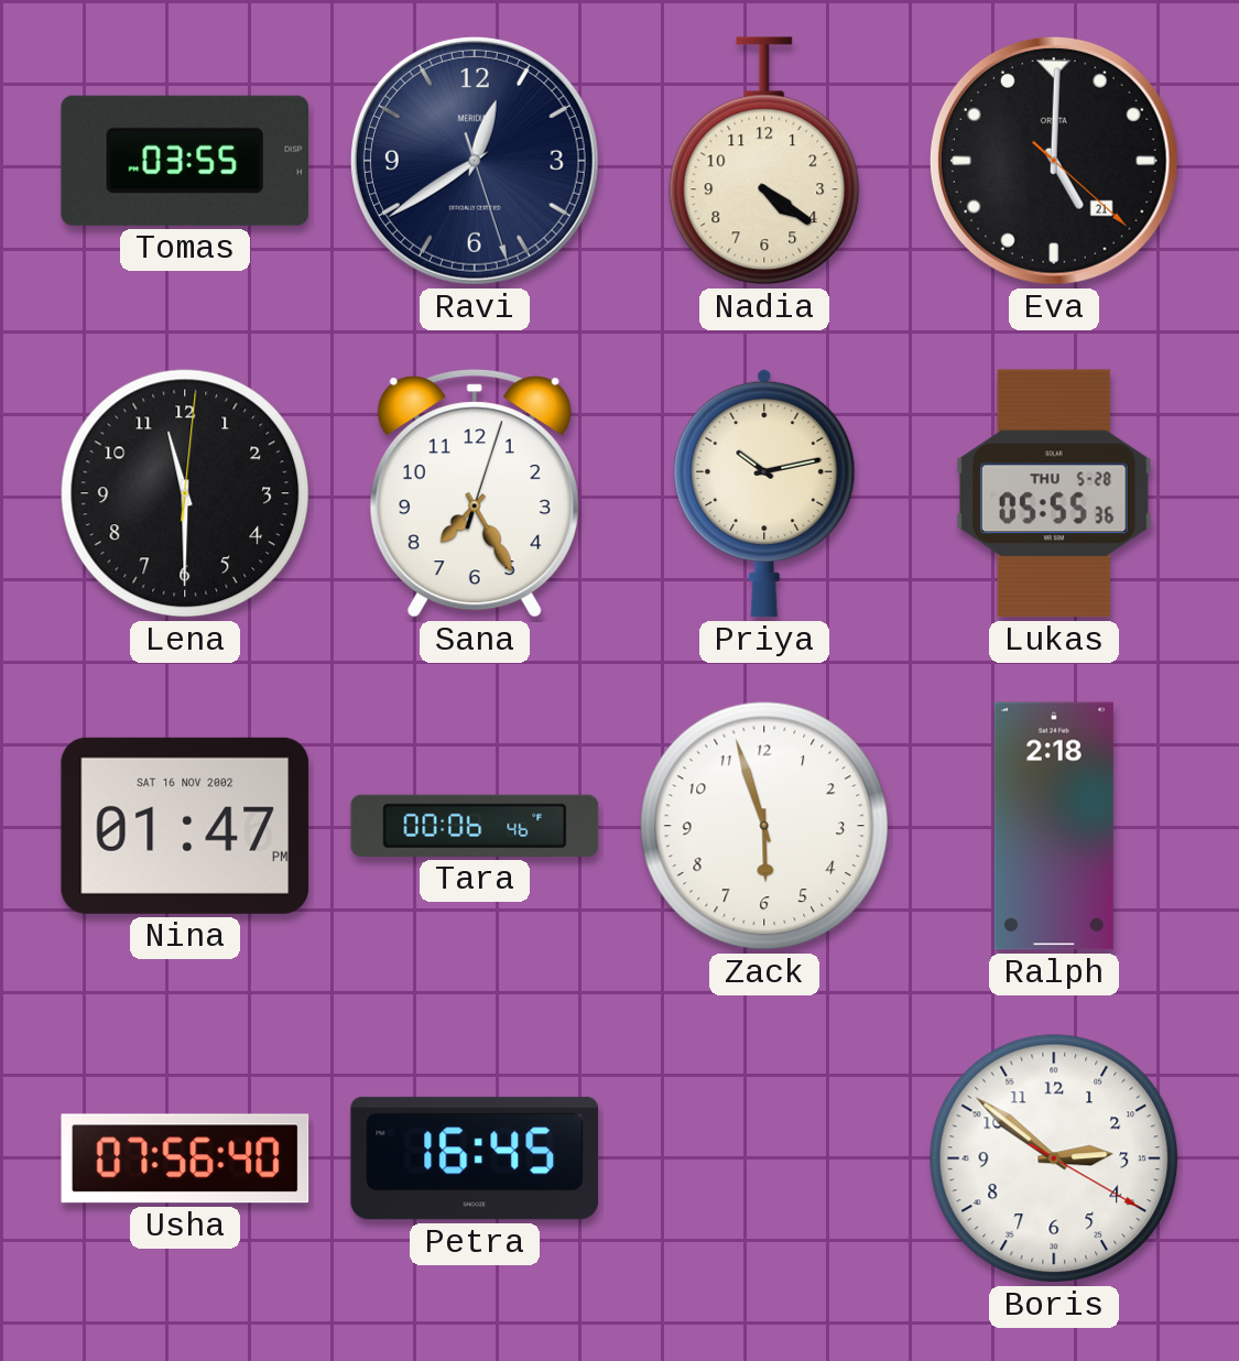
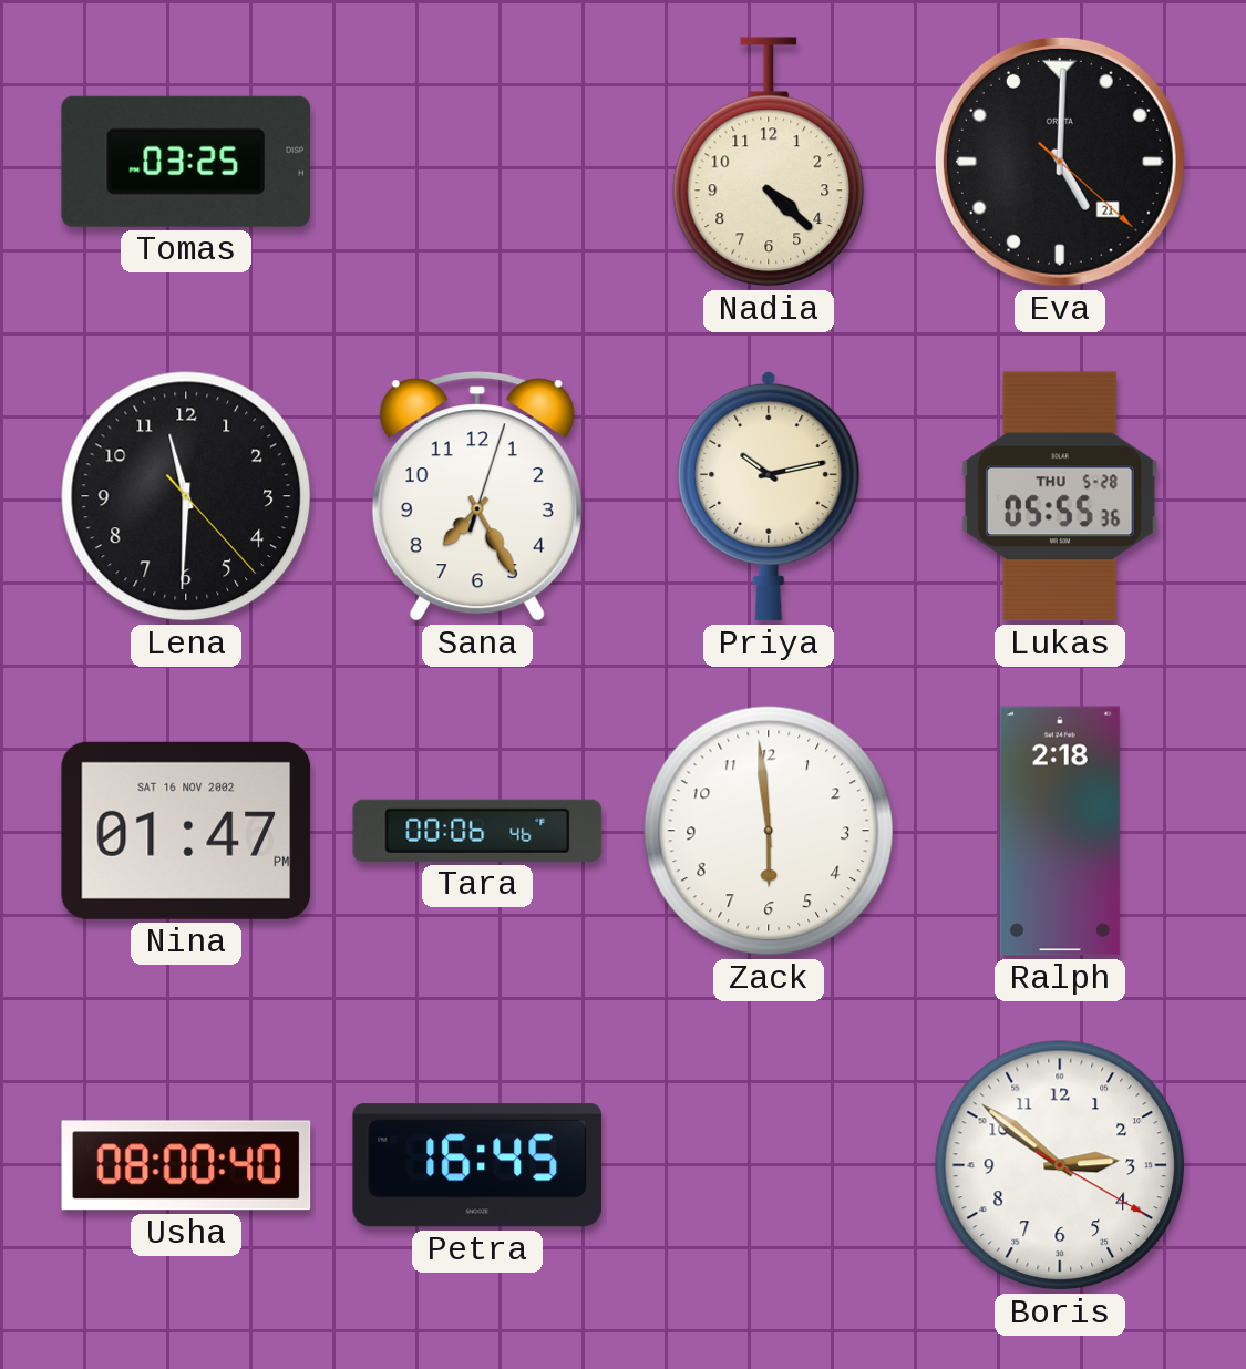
Tomas: 03:55 -> 03:25 (185, 162)
Ravi: 12:39 -> none (475, 161)
Nadia: 4:21 -> 4:22 (769, 162)
Lena: 11:30:01 -> 11:30:23 (186, 496)
Zack: 5:57 -> 5:59 (769, 831)
Usha: 07:56 -> 08:00 (186, 1165)
